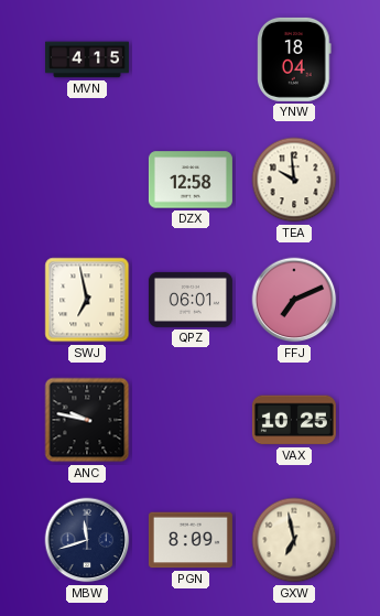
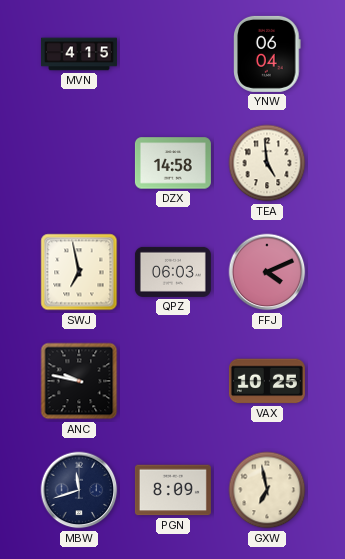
YNW: 18:04 -> 06:04 (267, 54)
DZX: 12:58 -> 14:58 (173, 163)
TEA: 9:59 -> 4:59 (267, 163)
QPZ: 06:01 -> 06:03 (173, 272)
FFJ: 7:11 -> 4:11 (267, 272)
